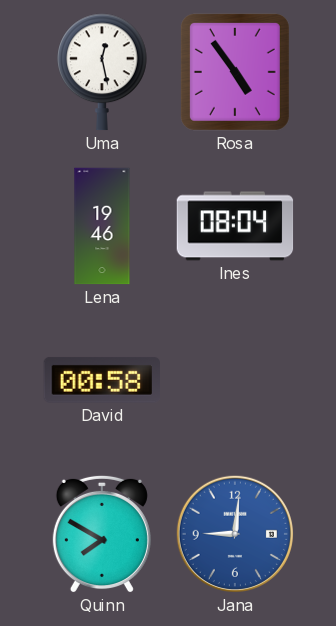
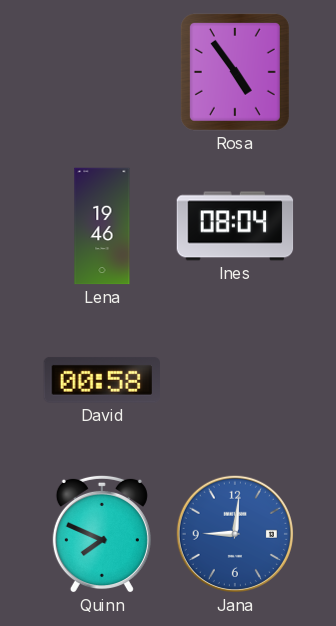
Uma: 12:28 -> none (102, 72)
Quinn: 7:50 -> 7:49 (102, 534)
